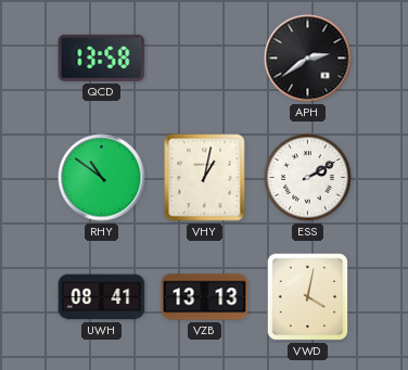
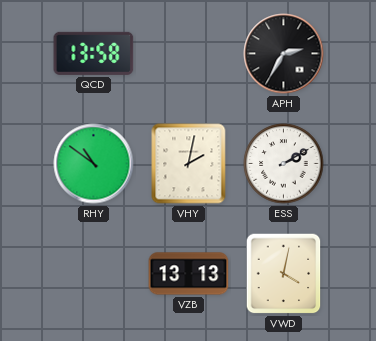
APH: 2:39 -> 2:35 (284, 54)
VHY: 1:02 -> 2:02 (189, 164)
UWH: 08:41 -> none (102, 297)
